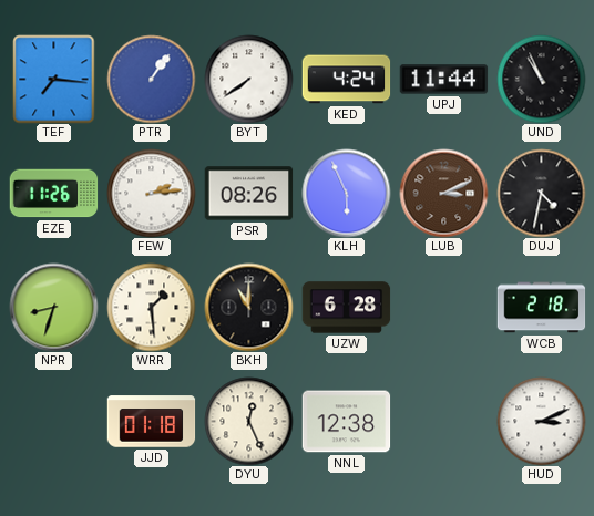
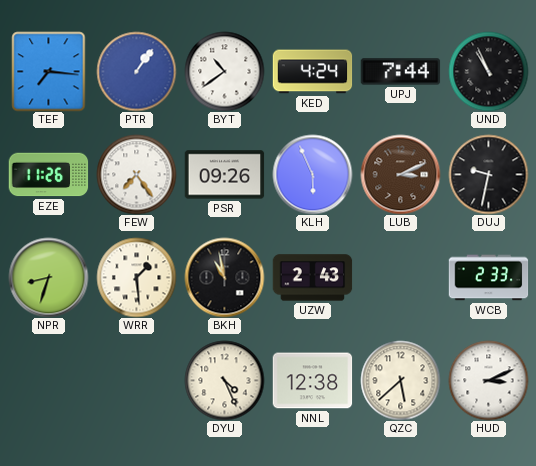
BYT: 7:39 -> 10:39 (224, 71)
UPJ: 11:44 -> 7:44 (400, 72)
FEW: 2:14 -> 7:24 (136, 174)
PSR: 08:26 -> 09:26 (224, 175)
DUJ: 4:32 -> 9:32 (488, 174)
BKH: 11:00 -> 10:58 (224, 277)
UZW: 6:28 -> 2:43 (312, 278)
WCB: 2:18 -> 2:33 (488, 278)
JJD: 01:18 -> none (151, 422)
DYU: 12:26 -> 4:26 (224, 380)
QZC: none -> 5:38 (400, 380)
